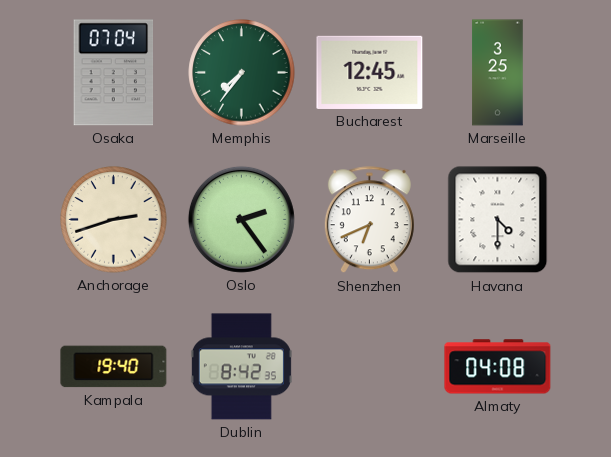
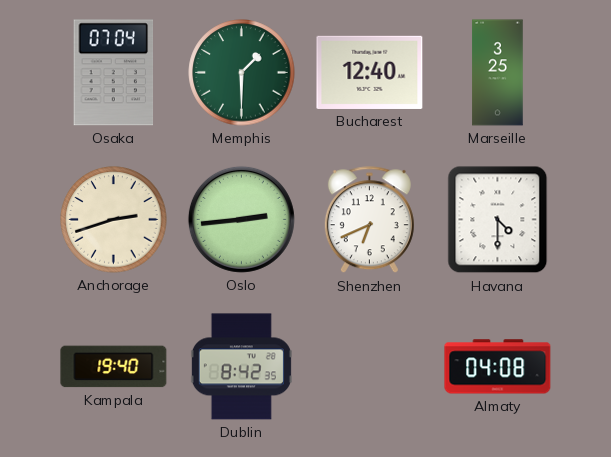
Memphis: 7:36 -> 1:30 (242, 73)
Bucharest: 12:45 -> 12:40 (370, 72)
Oslo: 2:24 -> 2:44 (241, 219)
